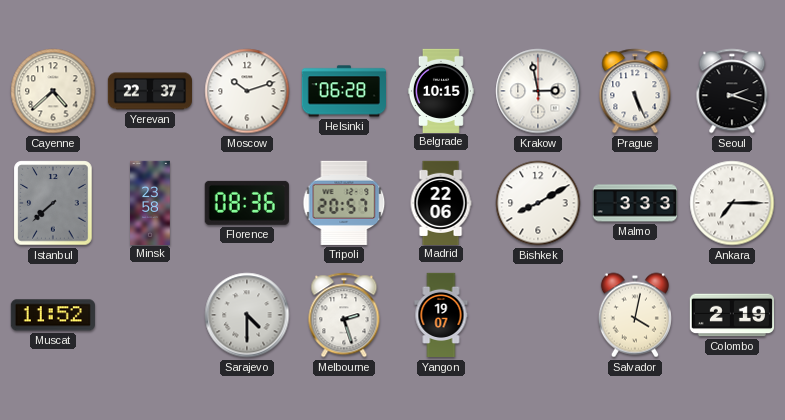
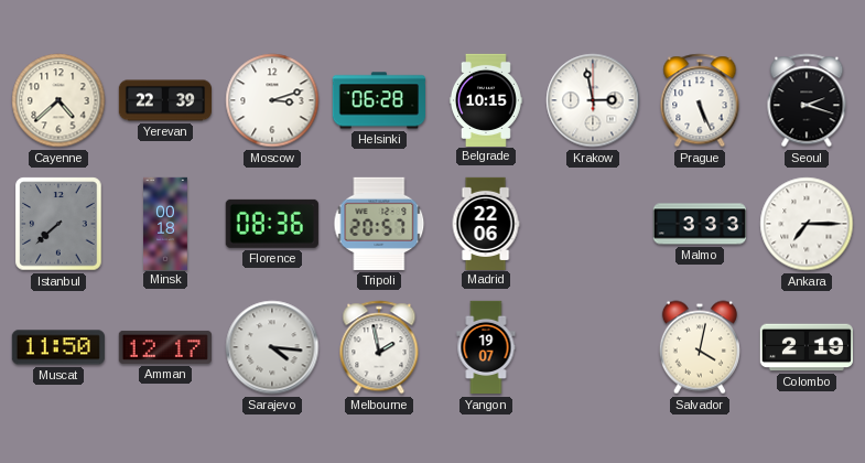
Yerevan: 22:37 -> 22:39 (164, 100)
Moscow: 10:12 -> 3:12 (272, 100)
Minsk: 23:58 -> 00:18 (165, 223)
Bishkek: 8:10 -> none (538, 203)
Muscat: 11:52 -> 11:50 (58, 347)
Amman: none -> 12:17 (165, 347)
Sarajevo: 4:30 -> 4:16 (272, 347)
Melbourne: 2:27 -> 1:58 (379, 347)
